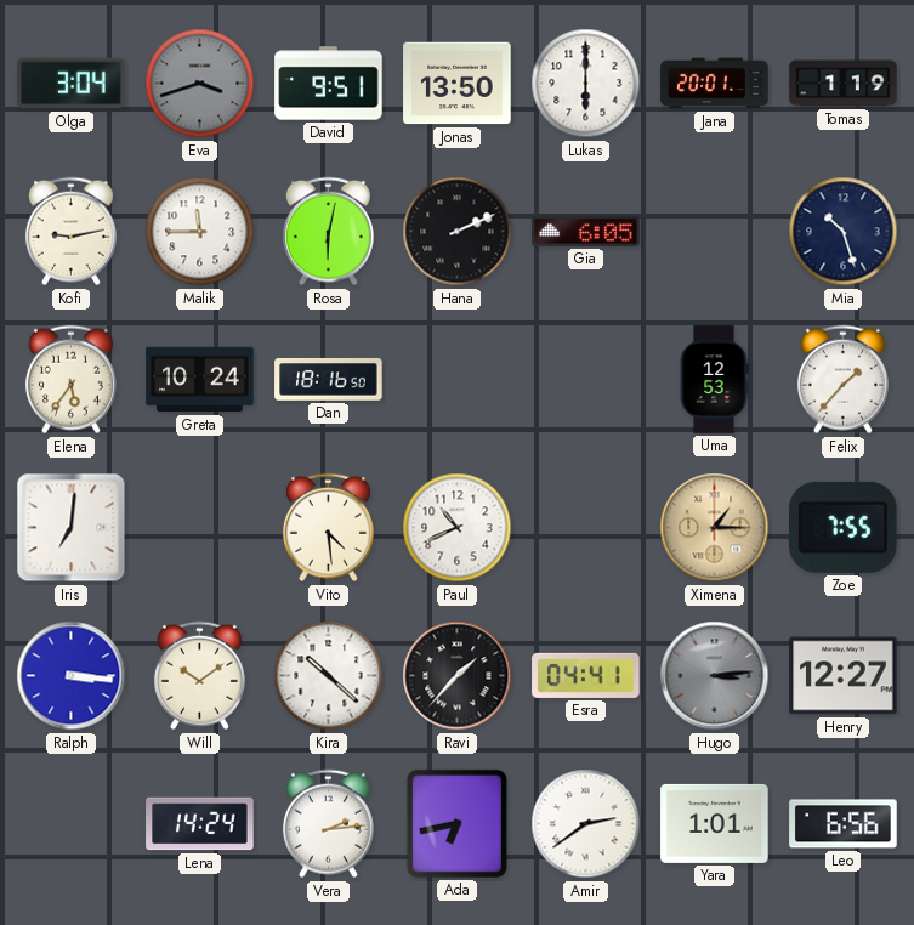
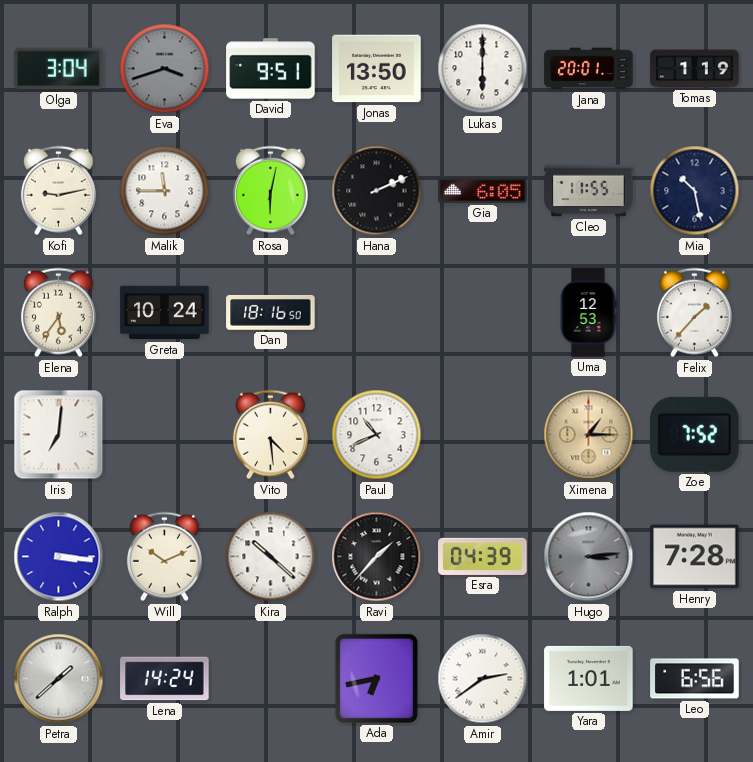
Cleo: none -> 11:55 (589, 191)
Mia: 10:27 -> 10:28 (695, 191)
Zoe: 7:55 -> 7:52 (695, 434)
Will: 10:09 -> 10:11 (164, 557)
Esra: 04:41 -> 04:39 (483, 556)
Henry: 12:27 -> 7:28 (695, 557)
Petra: none -> 1:38 (59, 679)
Vera: 2:14 -> none (328, 824)
